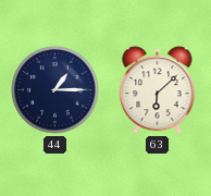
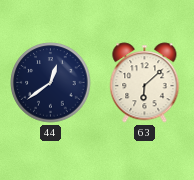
44: 1:15 -> 12:39 (51, 83)
